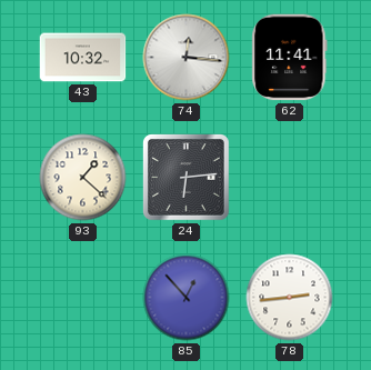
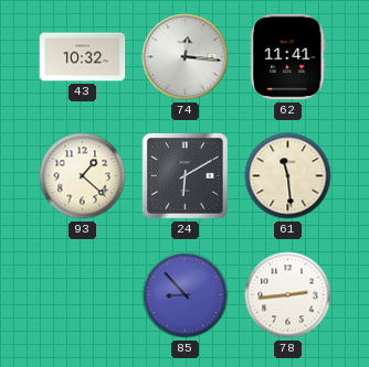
24: 6:14 -> 6:10 (184, 175)
61: none -> 11:29 (288, 176)
85: 12:53 -> 8:53 (186, 295)
